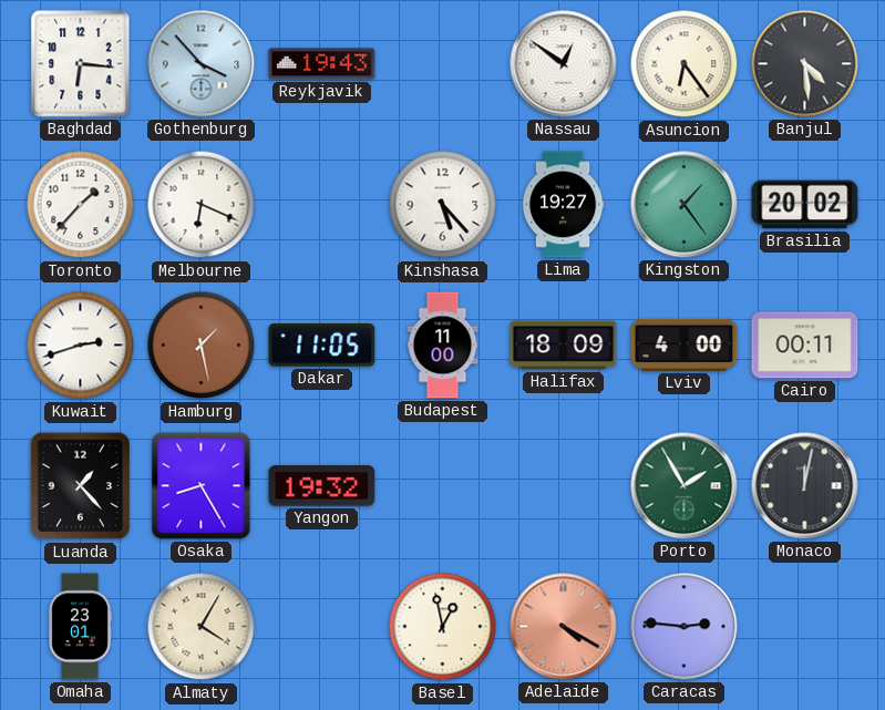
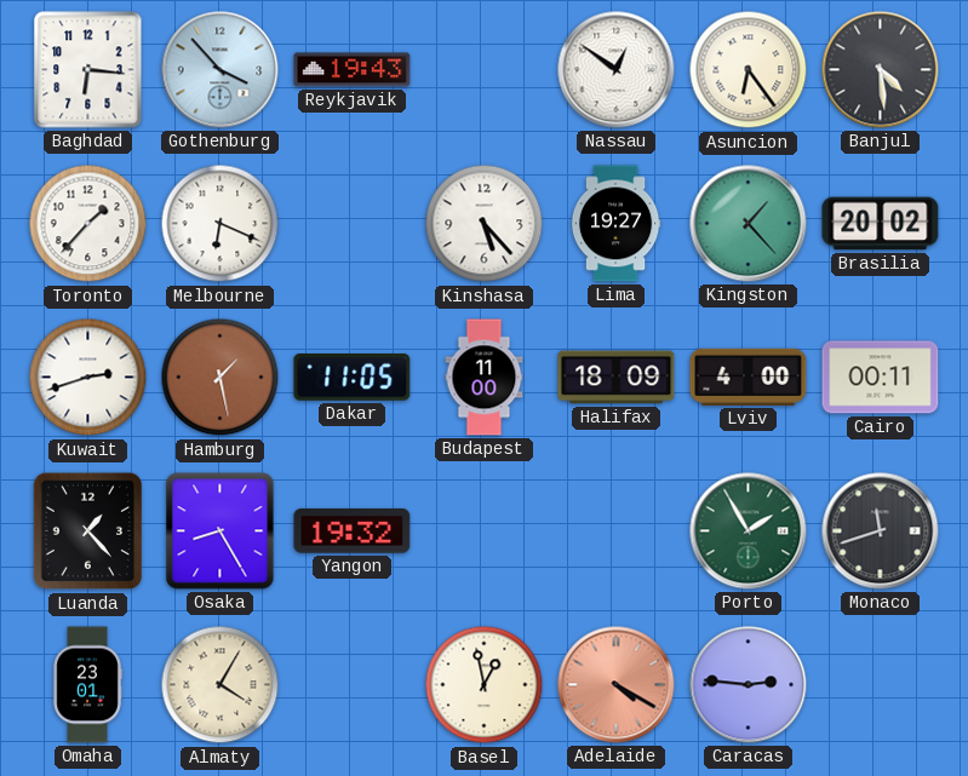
Kingston: 1:24 -> 1:23 (749, 224)
Monaco: 12:02 -> 11:42 (881, 531)
